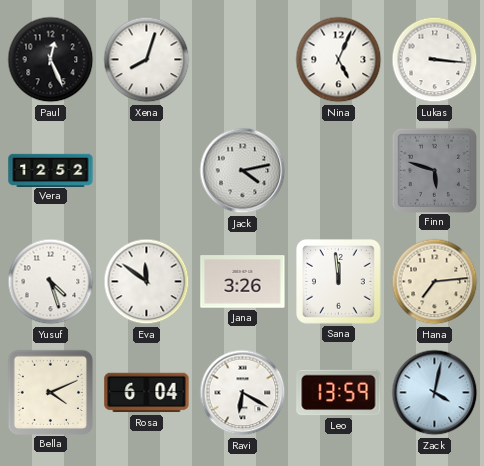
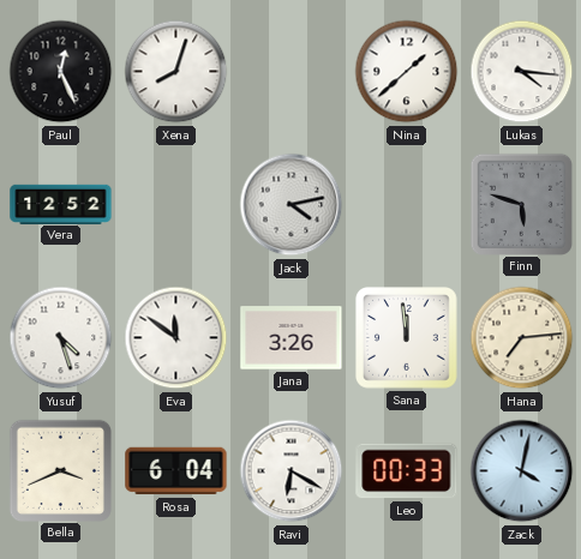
Nina: 5:04 -> 1:38 (407, 72)
Lukas: 3:16 -> 4:16 (522, 72)
Bella: 4:11 -> 3:41 (60, 470)
Leo: 13:59 -> 00:33 (407, 471)
